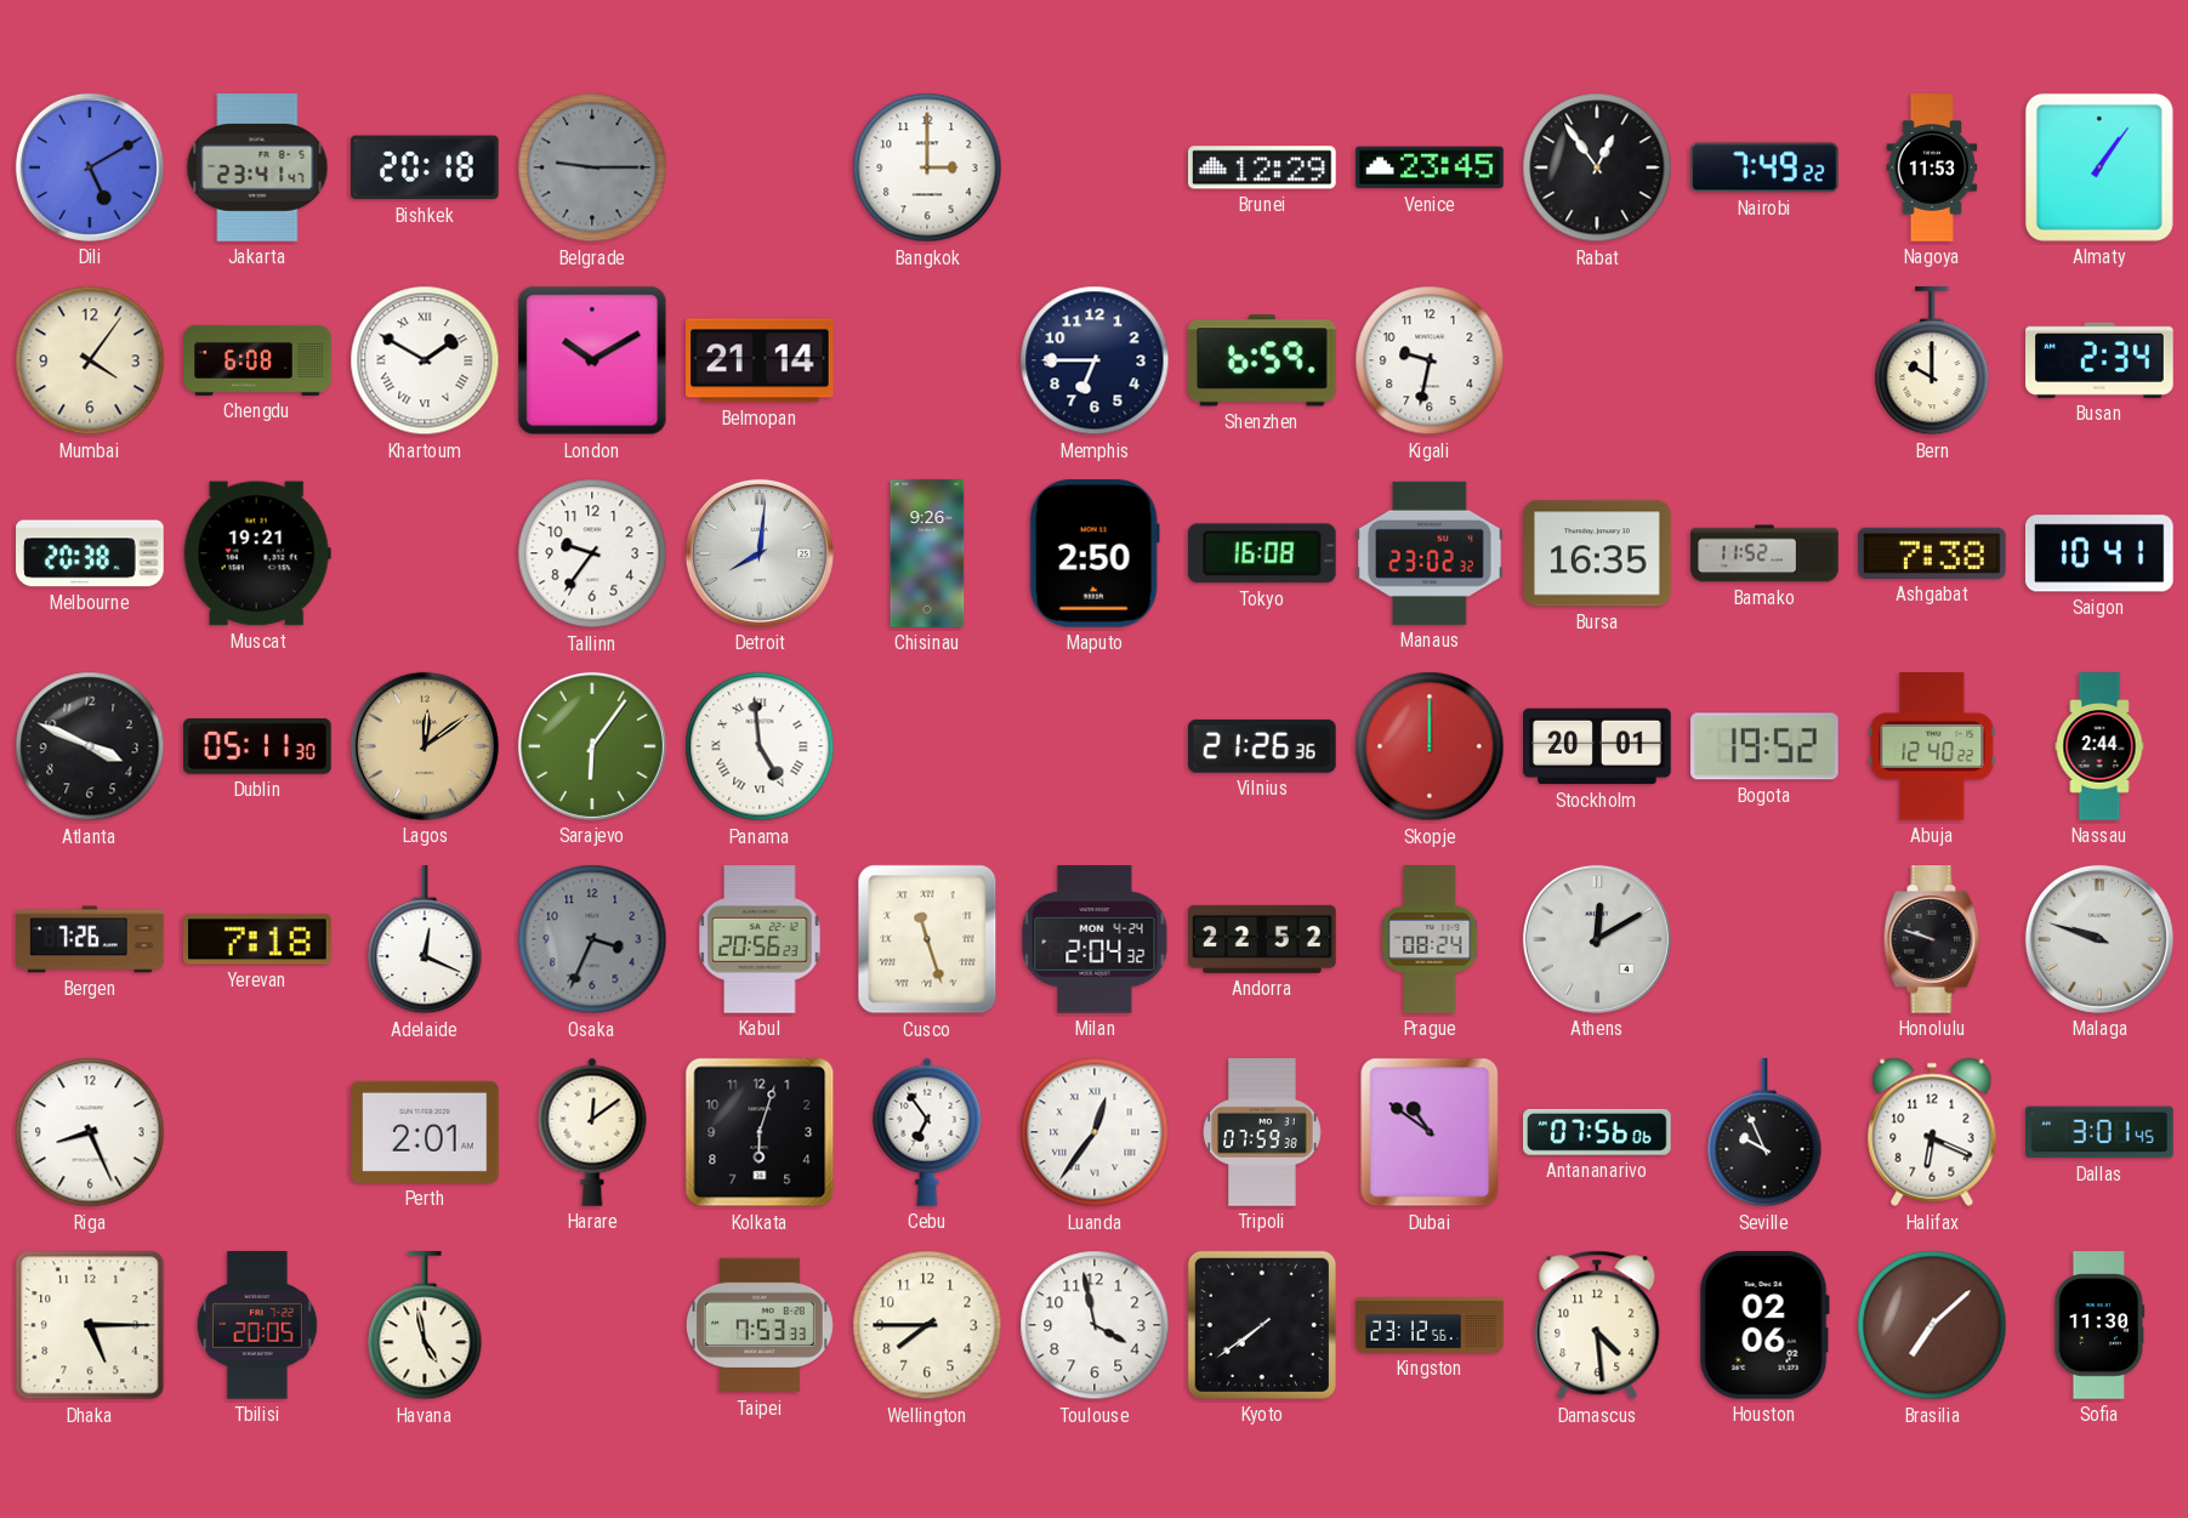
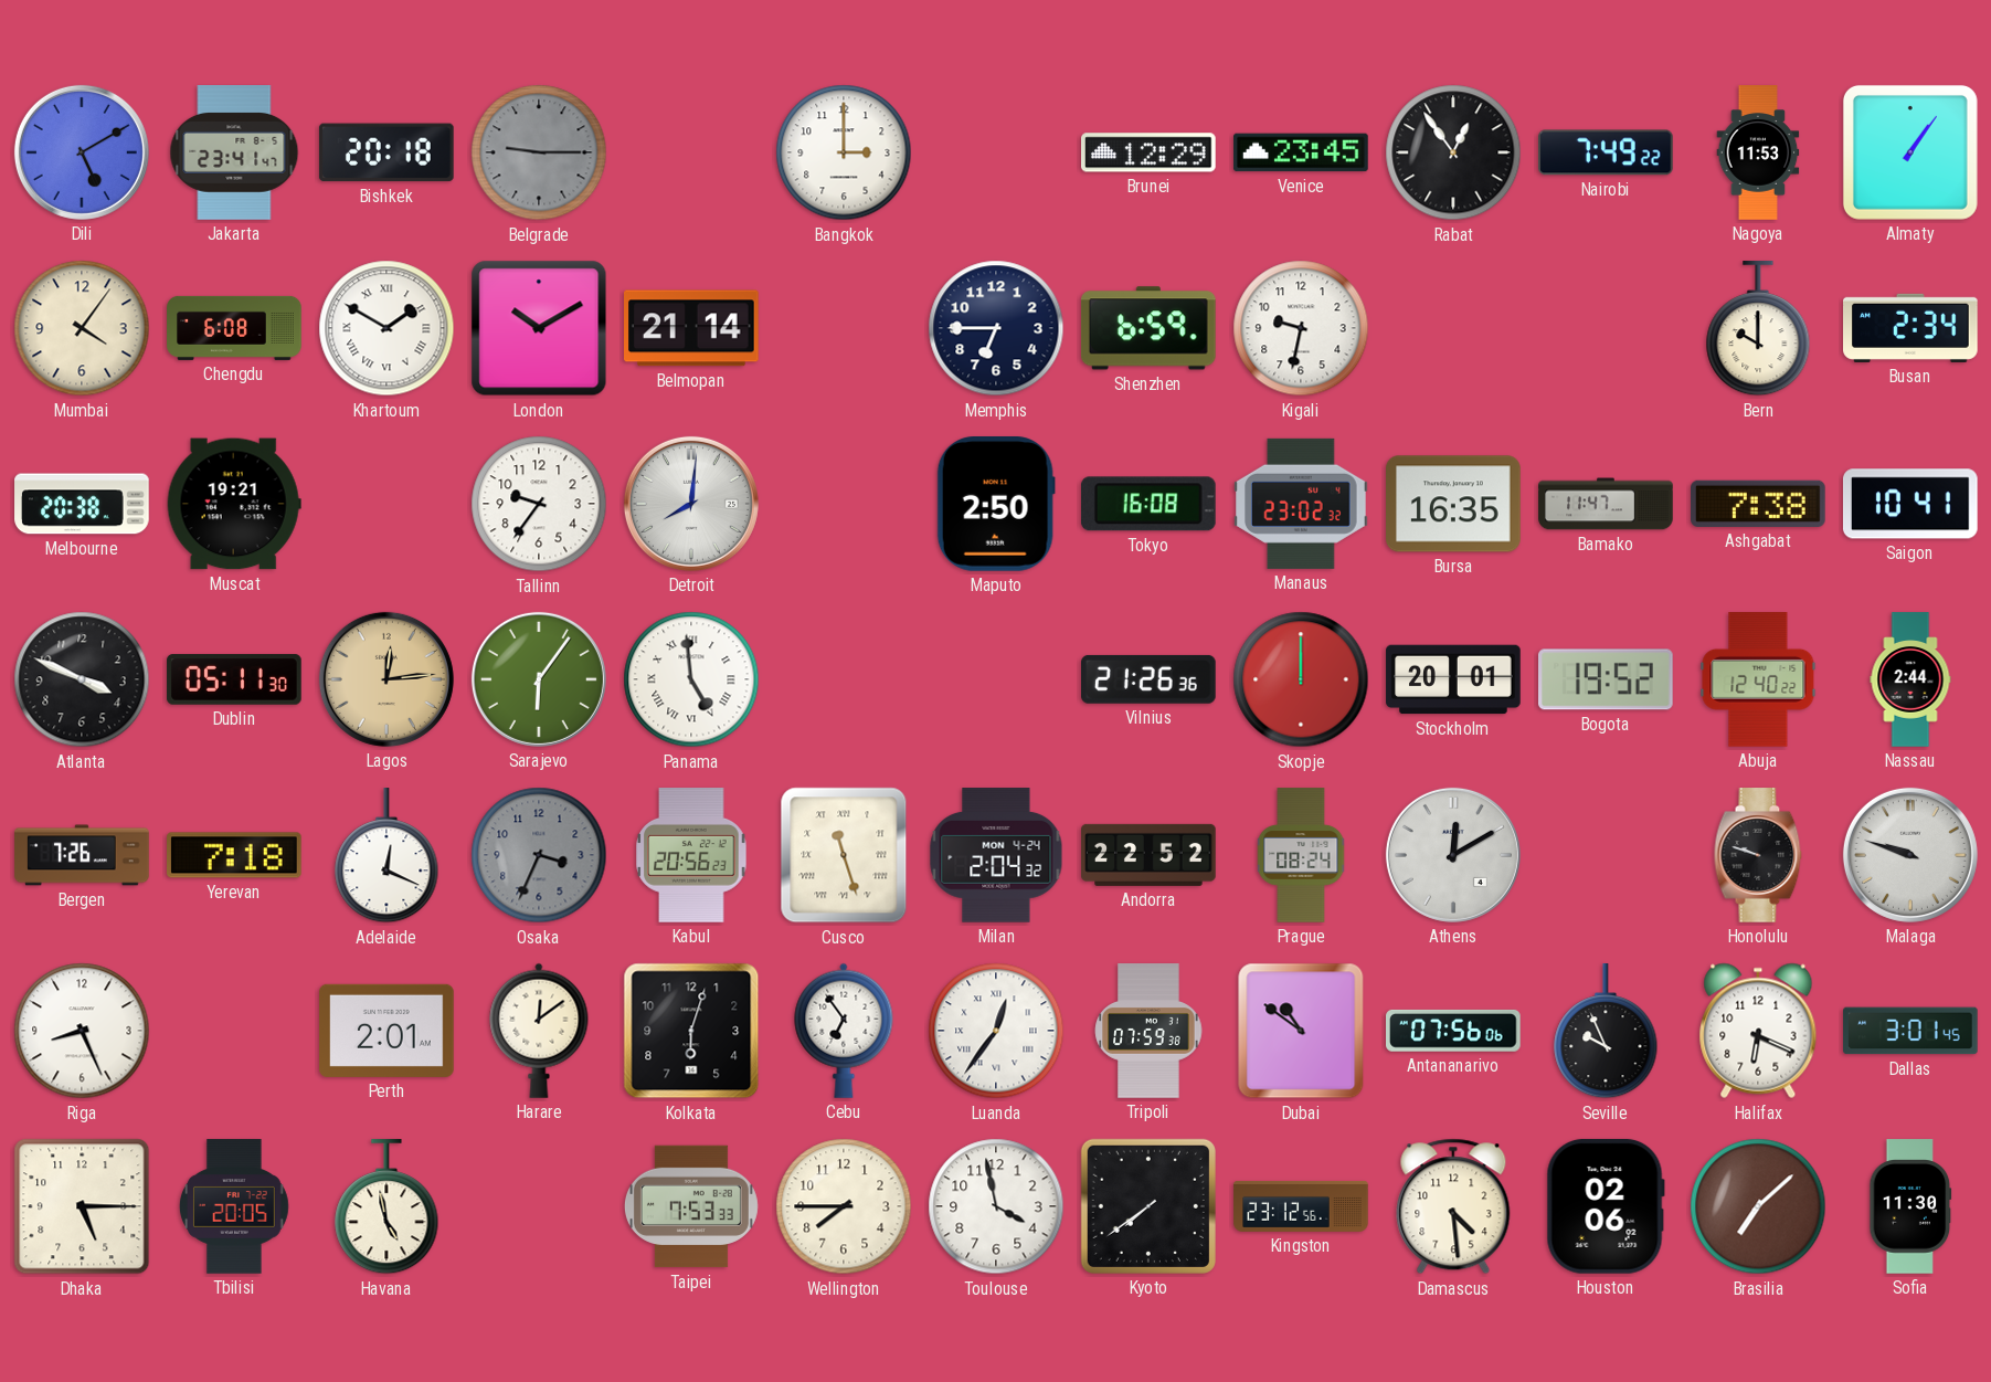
Chisinau: 9:26 -> none (927, 553)
Bamako: 11:52 -> 11:47 (1606, 504)
Lagos: 12:09 -> 12:14 (386, 679)
